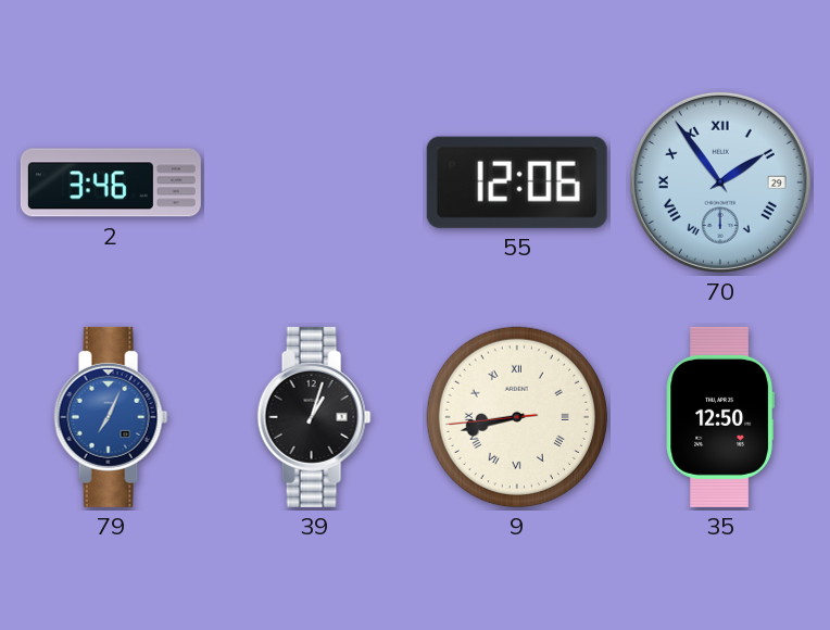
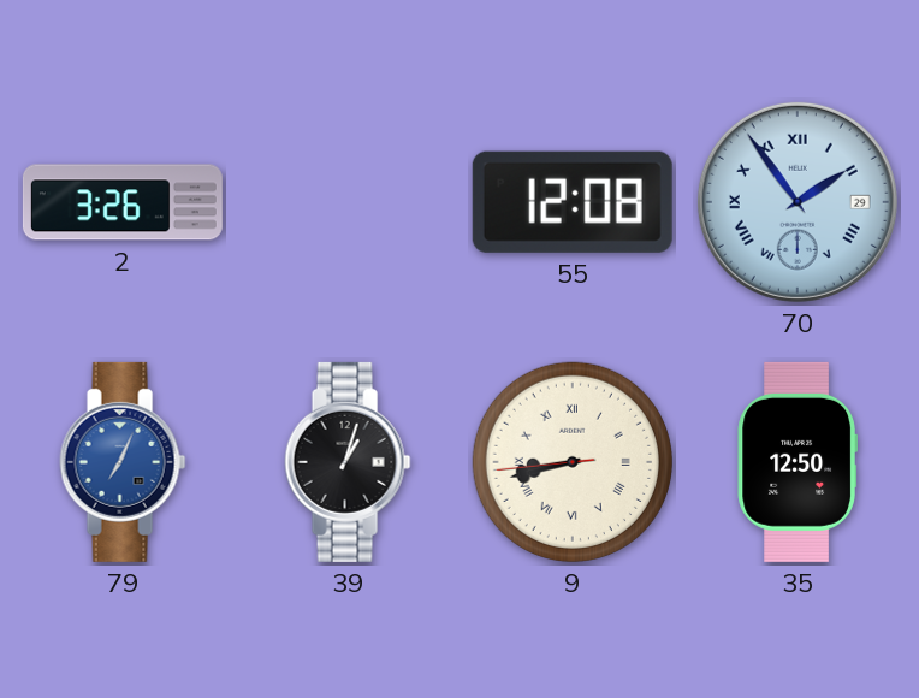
2: 3:46 -> 3:26 (123, 202)
55: 12:06 -> 12:08 (573, 202)
